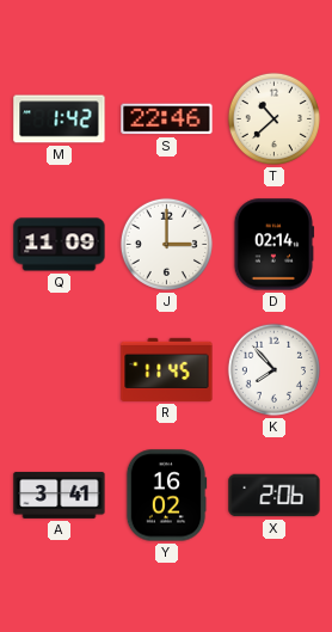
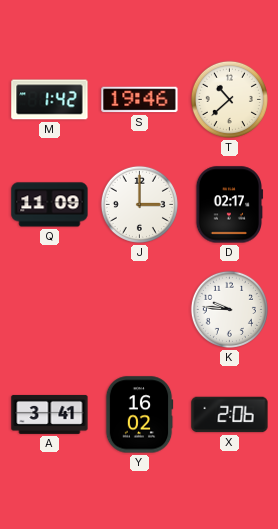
S: 22:46 -> 19:46 (140, 100)
D: 02:14 -> 02:17 (229, 205)
R: 11:45 -> none (167, 369)
K: 7:53 -> 9:46 (229, 309)
